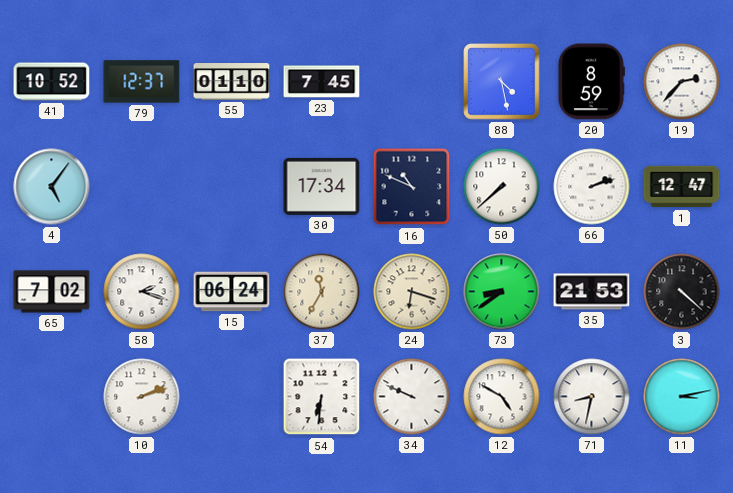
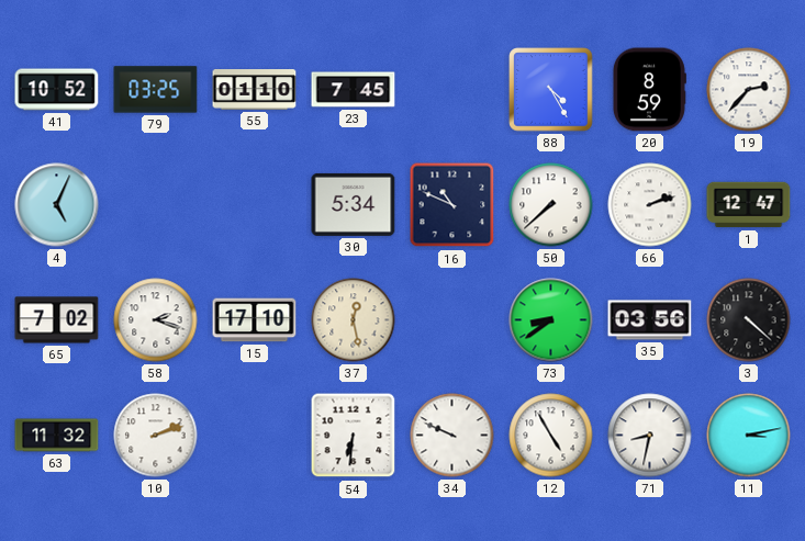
79: 12:37 -> 03:25 (156, 90)
88: 4:28 -> 4:25 (551, 90)
4: 5:06 -> 5:04 (57, 205)
30: 17:34 -> 5:34 (354, 204)
15: 06:24 -> 17:10 (255, 320)
37: 11:35 -> 12:28 (354, 320)
24: 6:18 -> none (412, 292)
35: 21:53 -> 03:56 (650, 320)
63: none -> 11:32 (57, 436)
12: 4:50 -> 4:55 (551, 436)
